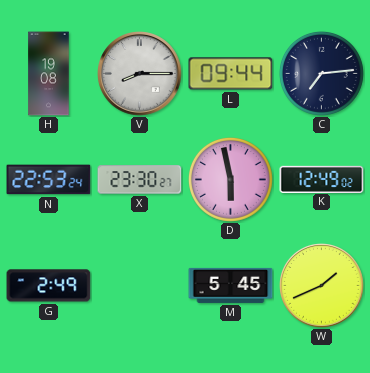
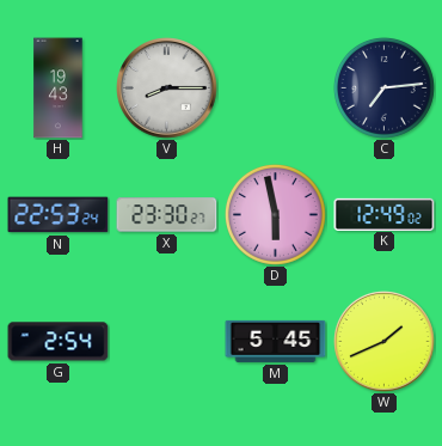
H: 19:08 -> 19:43 (59, 88)
L: 09:44 -> none (231, 74)
G: 2:49 -> 2:54 (59, 342)
